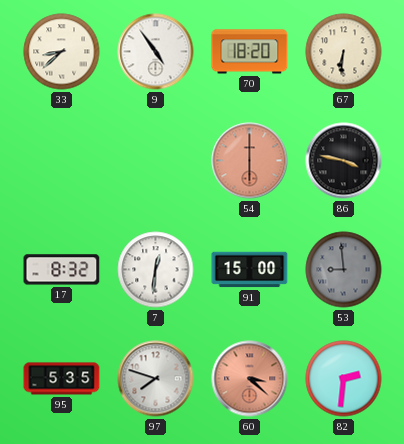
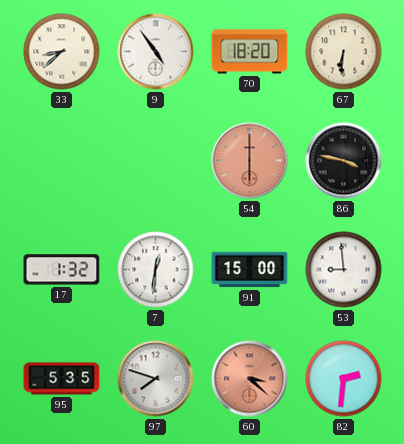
17: 8:32 -> 1:32 (62, 270)
53 dial: grey -> white (344, 270)
